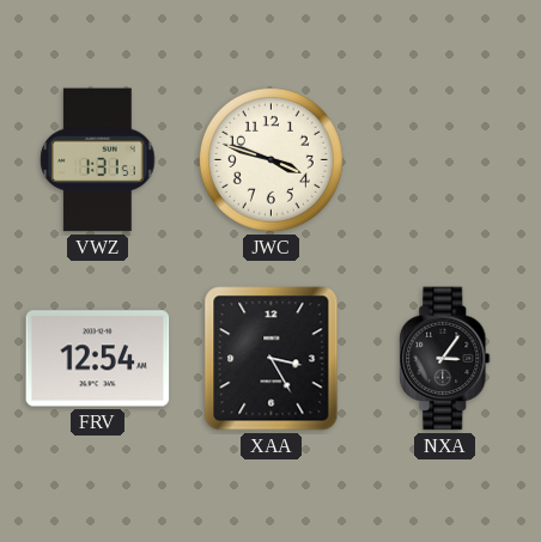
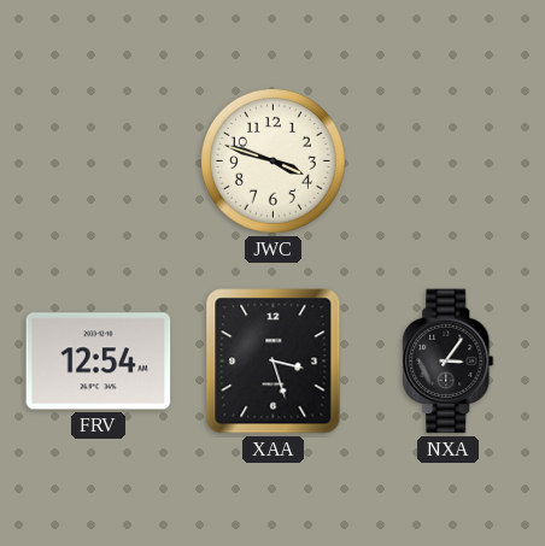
VWZ: 1:31 -> none (98, 160)
XAA: 3:25 -> 3:27 (274, 362)
